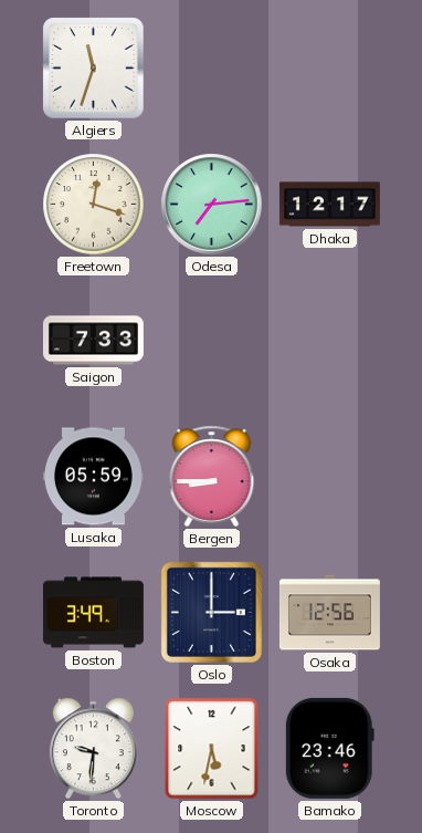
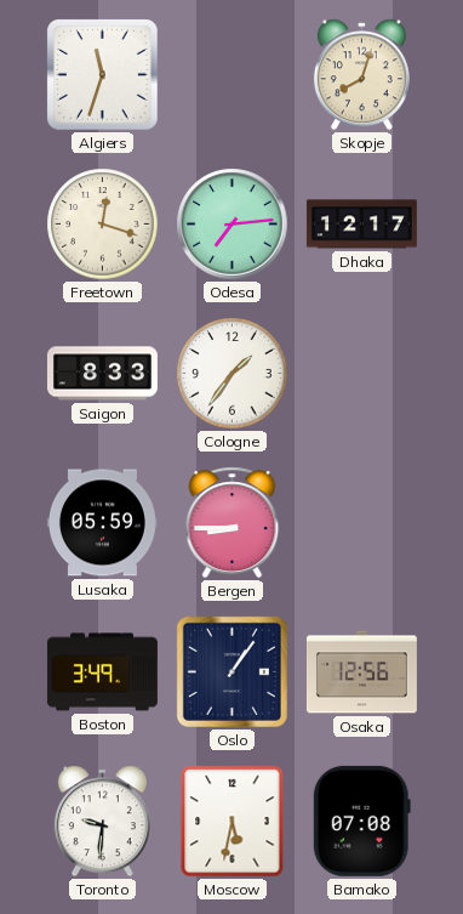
Skopje: none -> 8:03 (361, 75)
Saigon: 7:33 -> 8:33 (102, 374)
Cologne: none -> 1:36 (233, 374)
Oslo: 3:00 -> 1:06 (232, 671)
Bamako: 23:46 -> 07:08 (361, 821)
